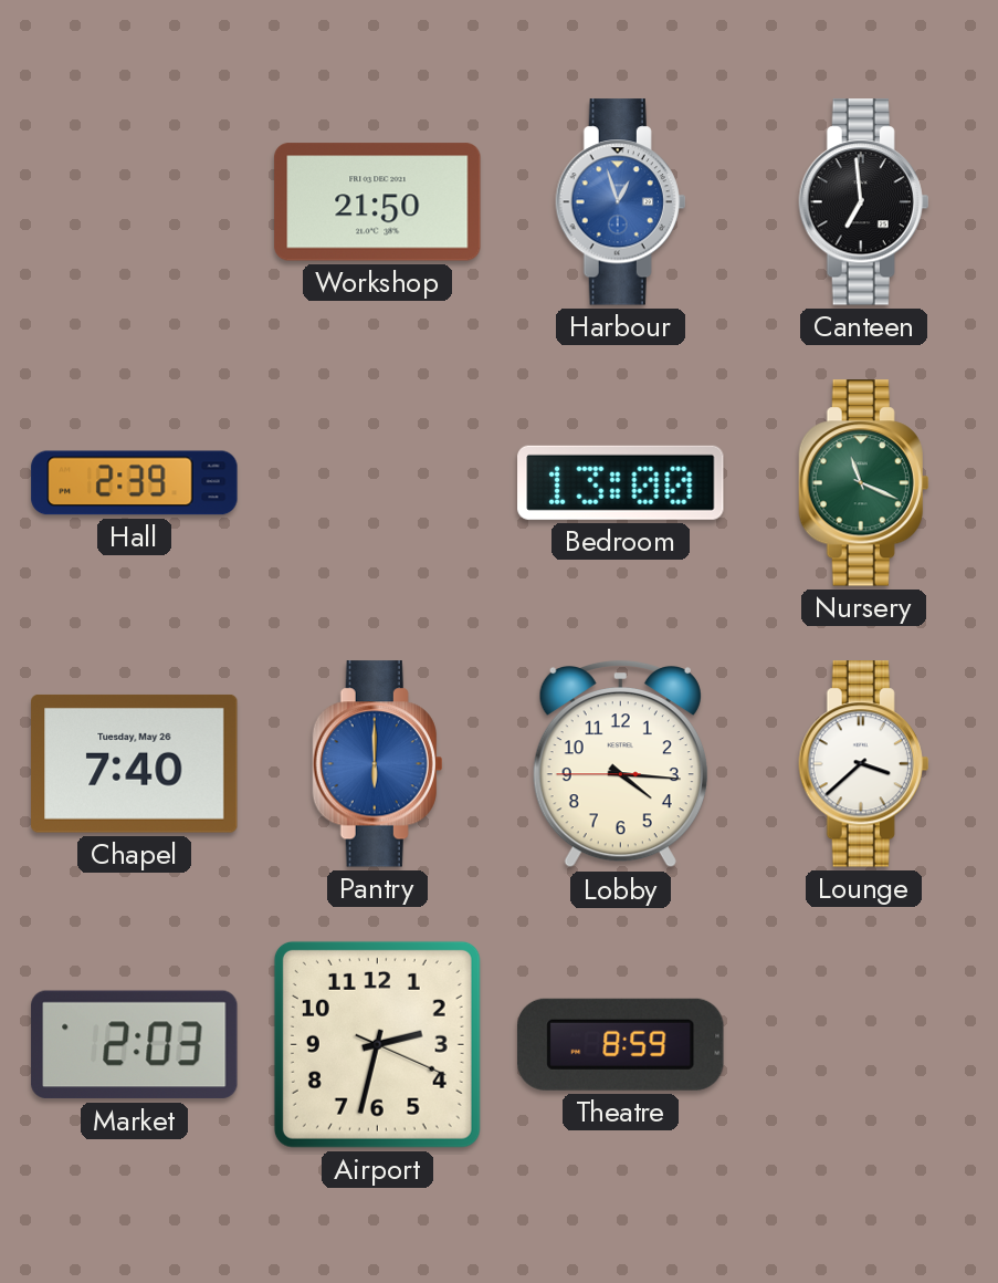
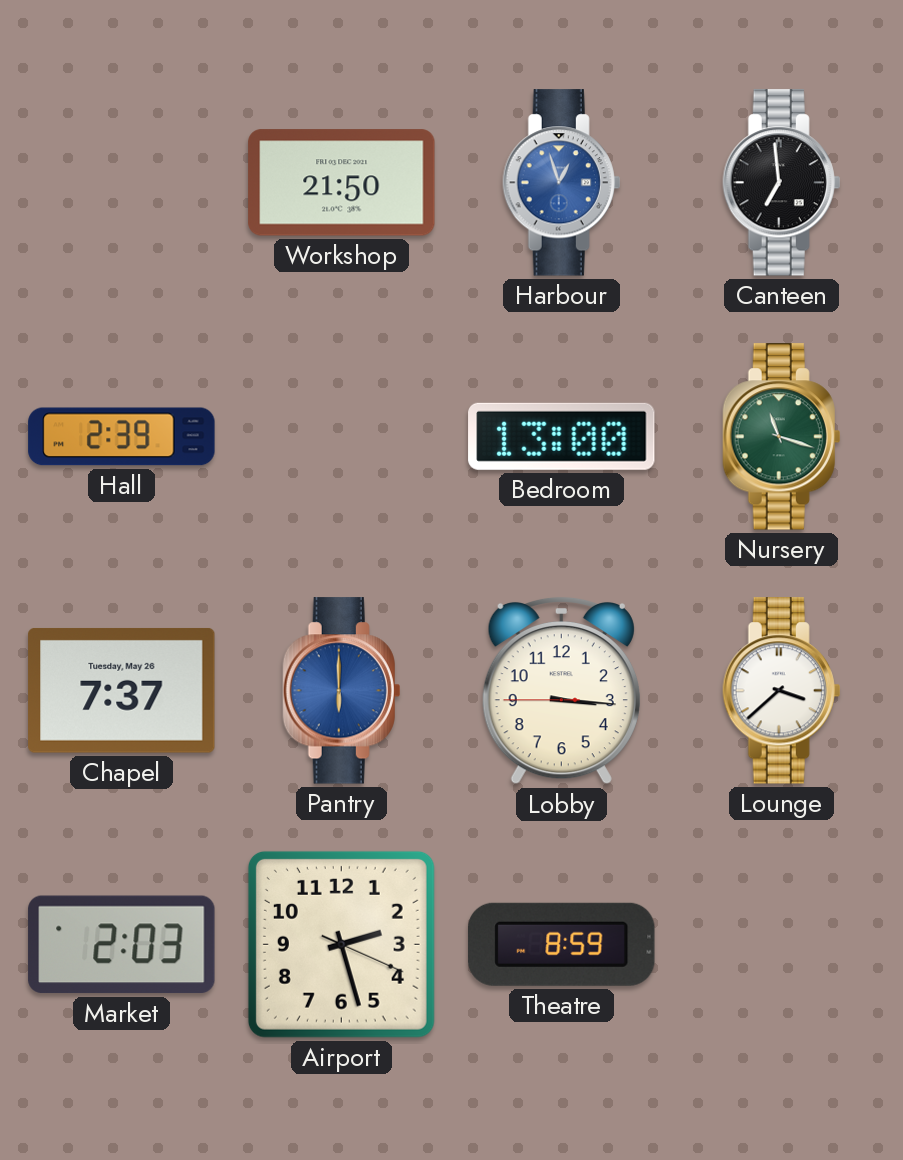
Nursery: 11:19 -> 11:18 (782, 437)
Chapel: 7:40 -> 7:37 (122, 690)
Lobby: 4:15 -> 3:15 (561, 691)
Airport: 2:32 -> 2:27 (341, 944)
